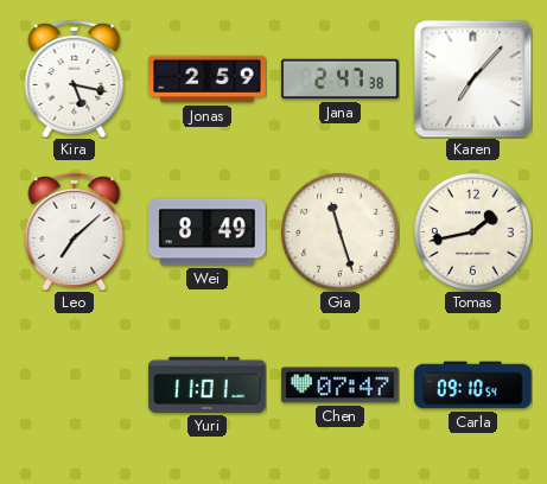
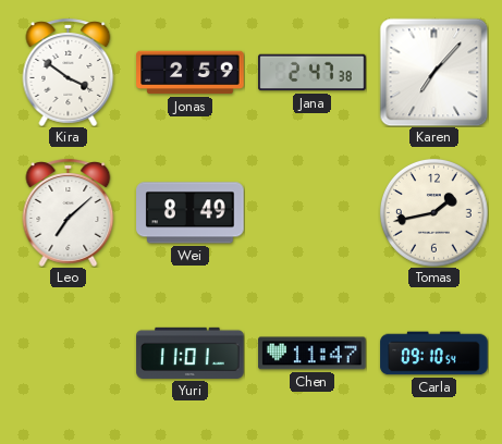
Kira: 5:17 -> 3:51 (69, 72)
Gia: 11:27 -> none (339, 231)
Chen: 07:47 -> 11:47 (313, 354)
